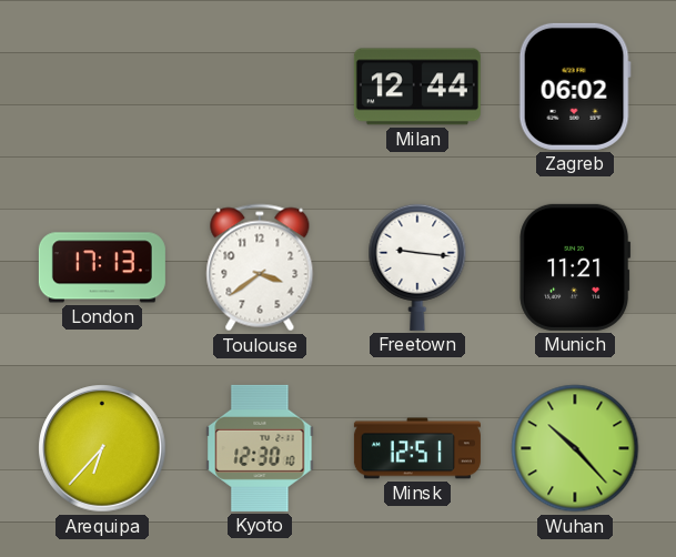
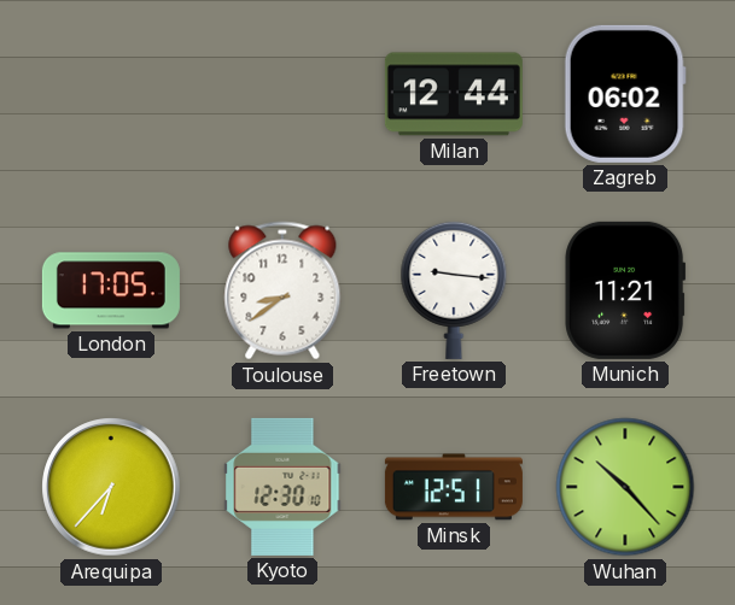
London: 17:13 -> 17:05 (111, 290)
Toulouse: 3:39 -> 8:39 (282, 290)
